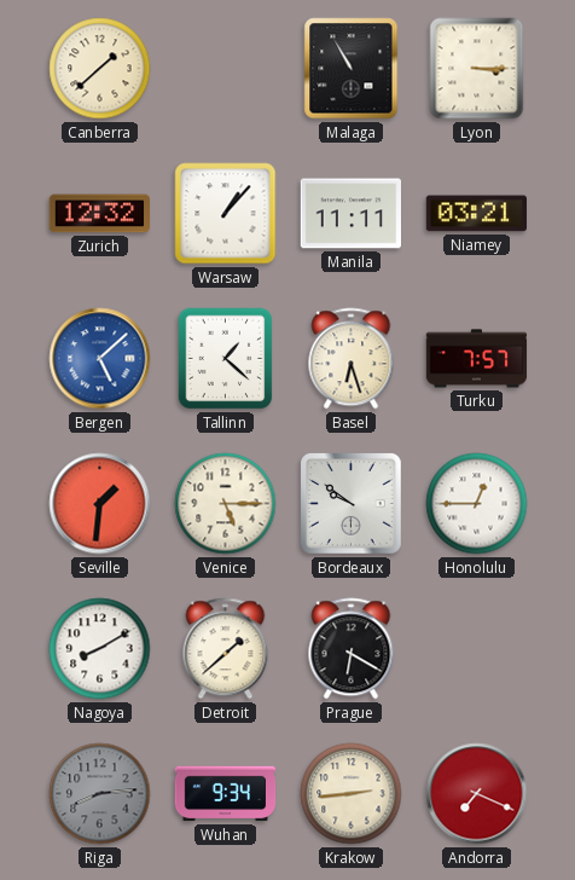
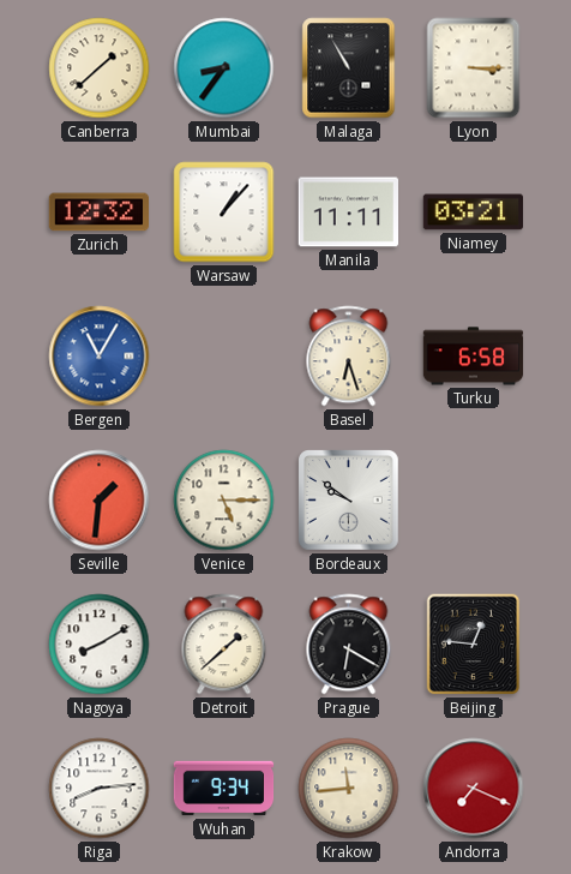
Mumbai: none -> 8:36 (224, 68)
Bergen: 5:08 -> 11:05 (100, 357)
Tallinn: 1:22 -> none (226, 359)
Turku: 7:57 -> 6:58 (474, 357)
Honolulu: 12:45 -> none (477, 504)
Beijing: none -> 12:46 (474, 645)
Riga dial: grey -> white (100, 789)
Krakow: 2:44 -> 11:44 (349, 789)
